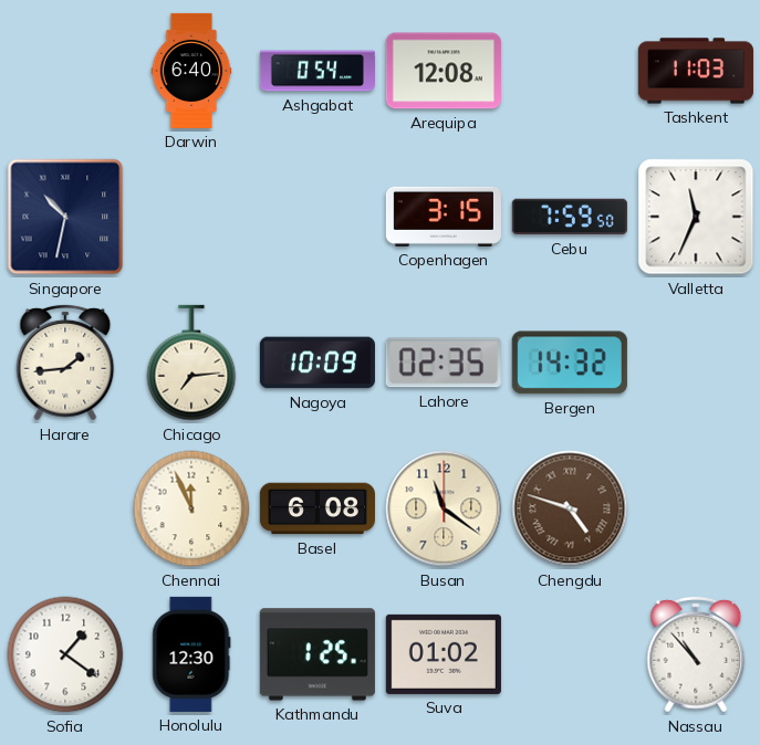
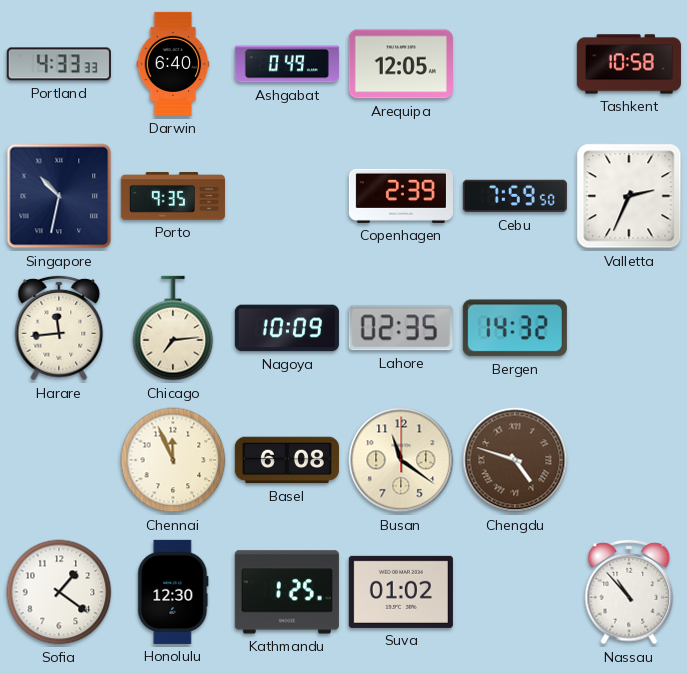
Portland: none -> 4:33 (59, 64)
Ashgabat: 0:54 -> 0:49 (287, 64)
Arequipa: 12:08 -> 12:05 (401, 64)
Tashkent: 11:03 -> 10:58 (629, 64)
Porto: none -> 9:35 (173, 196)
Copenhagen: 3:15 -> 2:39 (401, 196)
Valletta: 11:34 -> 2:34 (629, 196)
Harare: 1:44 -> 11:44 (59, 328)
